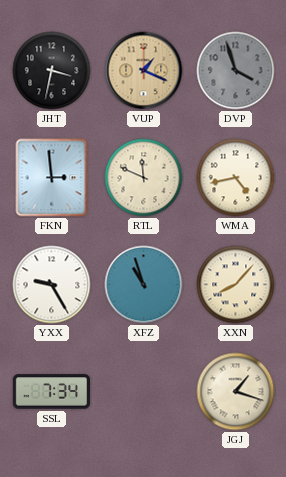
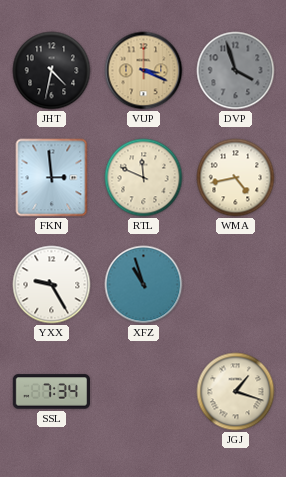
JHT: 3:32 -> 4:32 (52, 71)
VUP: 1:19 -> 3:19 (144, 71)
XXN: 8:07 -> none (236, 285)
